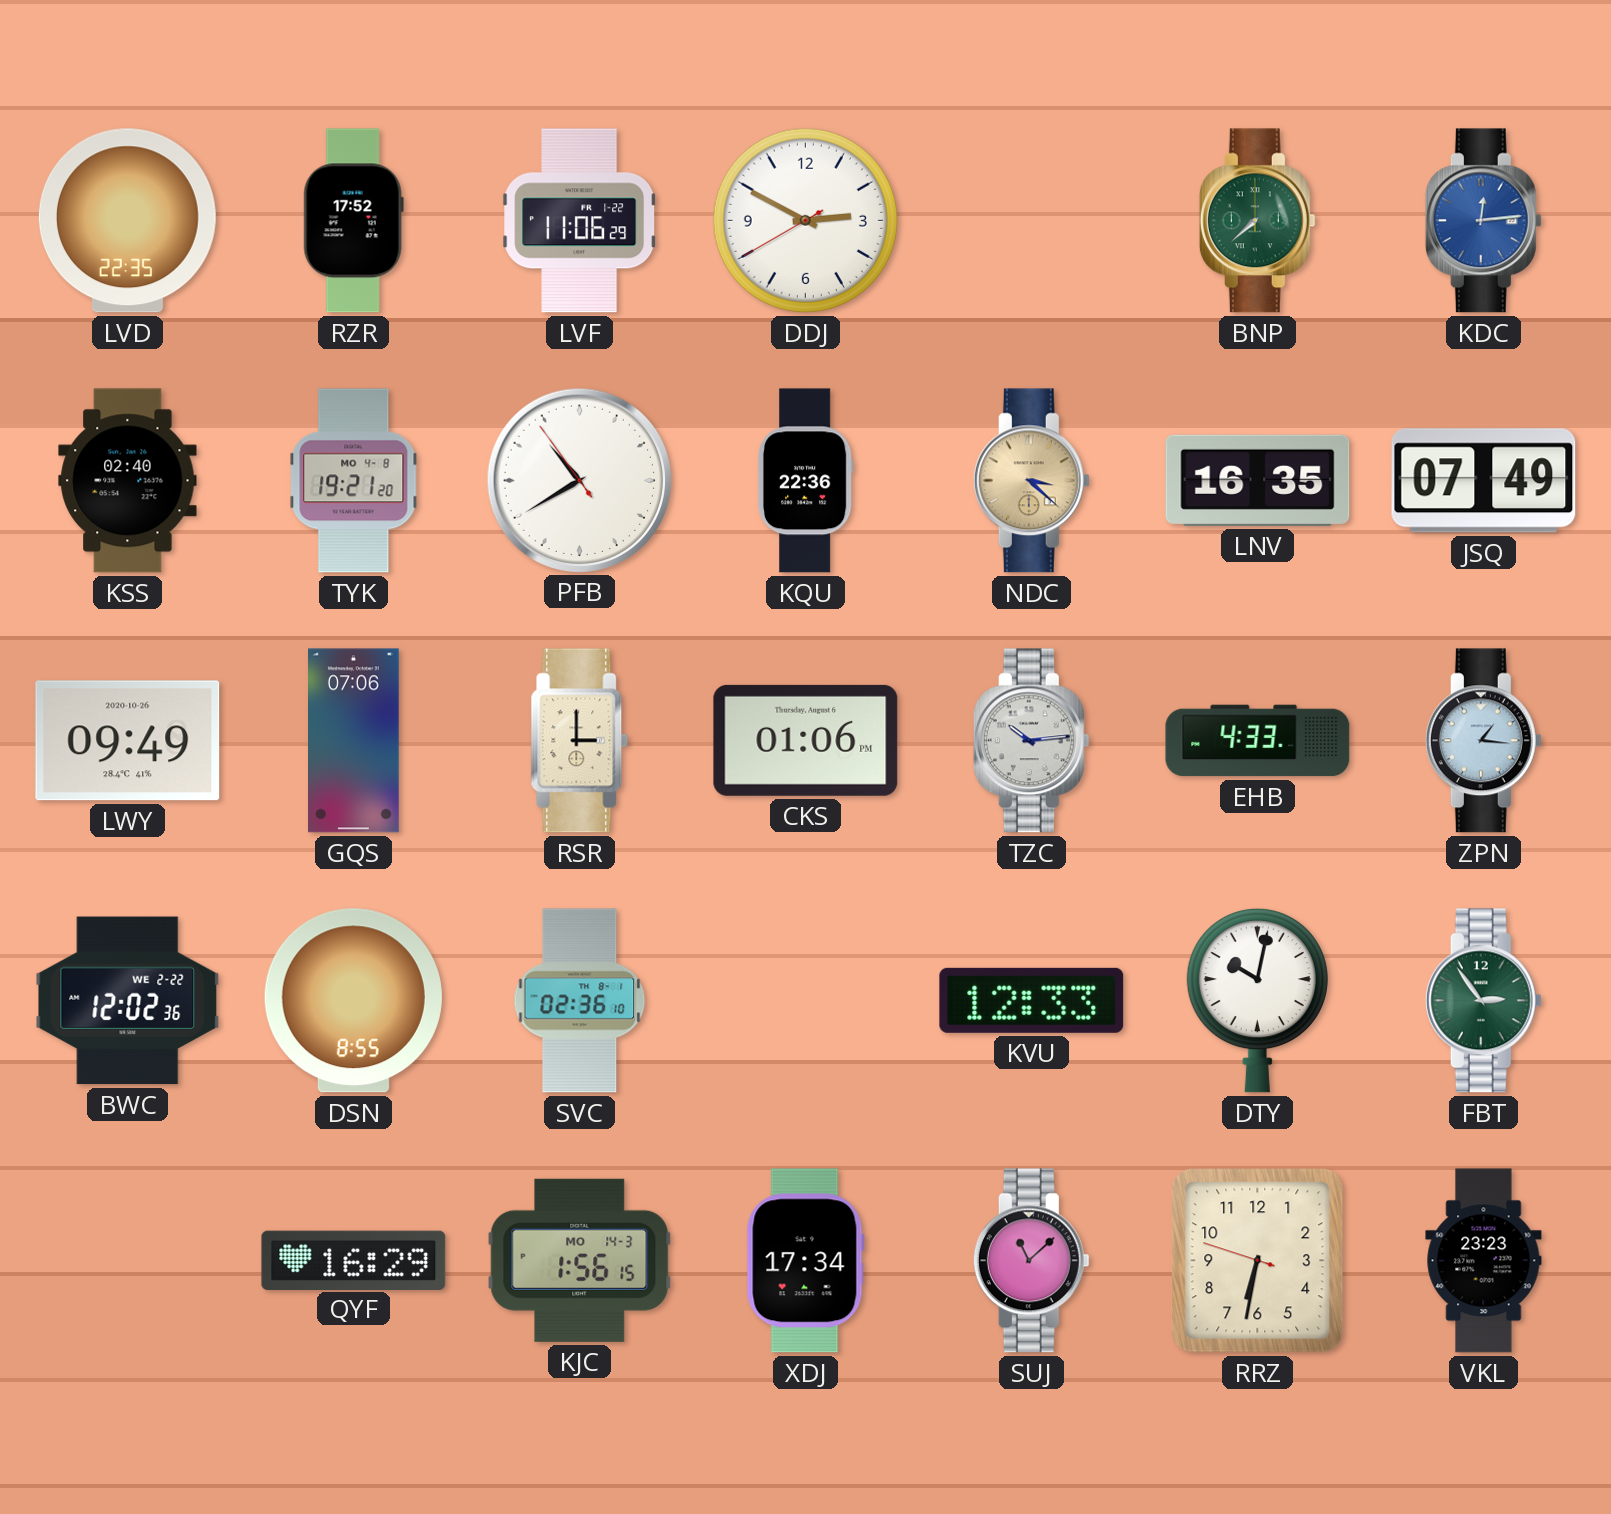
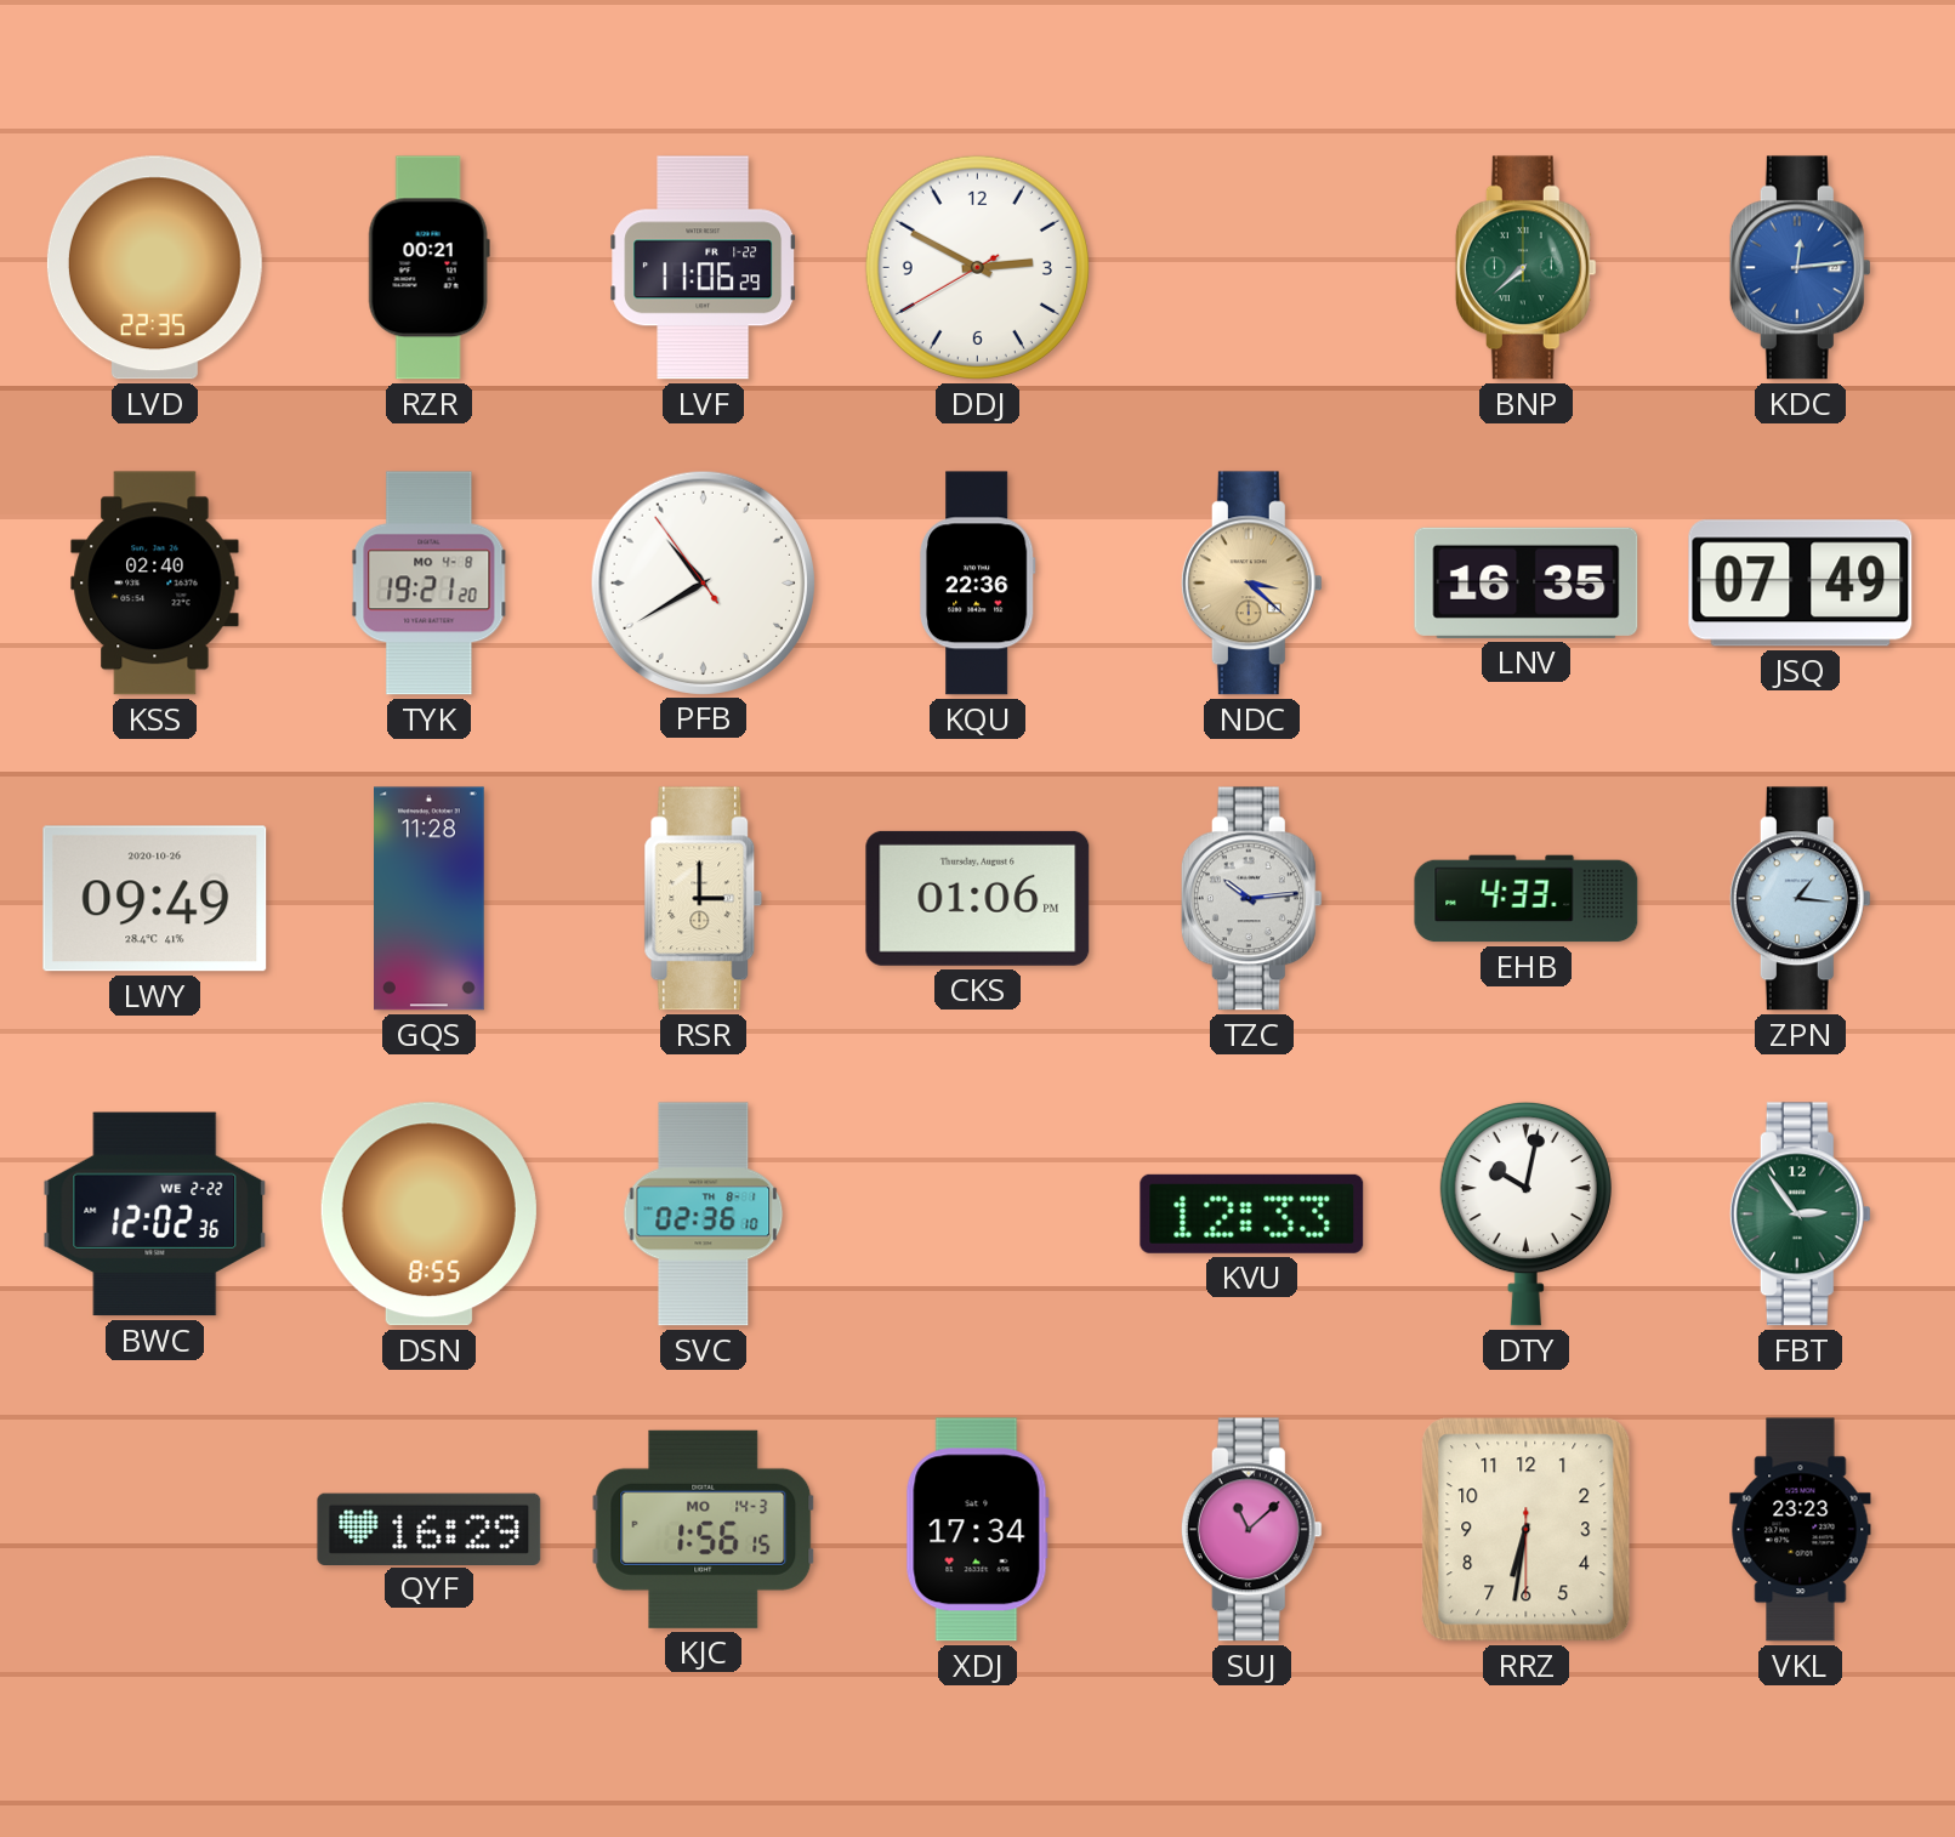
RZR: 17:52 -> 00:21 (428, 268)
GQS: 07:06 -> 11:28 (430, 899)
RRZ: 6:31:48 -> 6:31:30 (1527, 1530)
